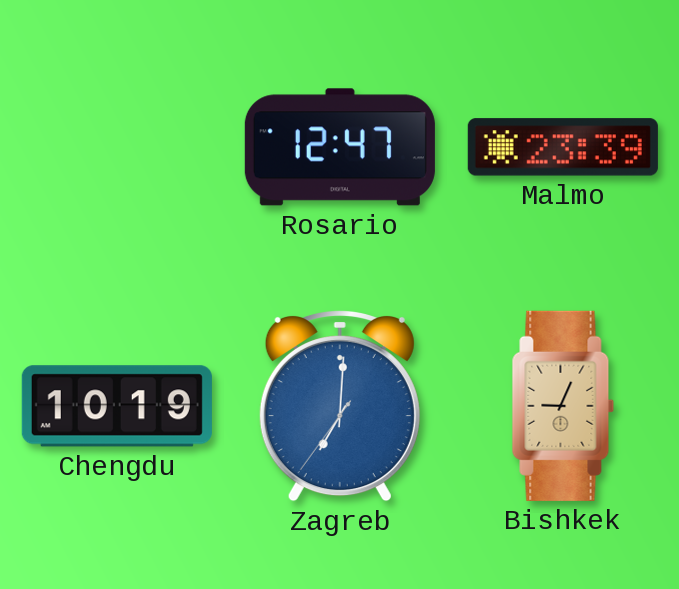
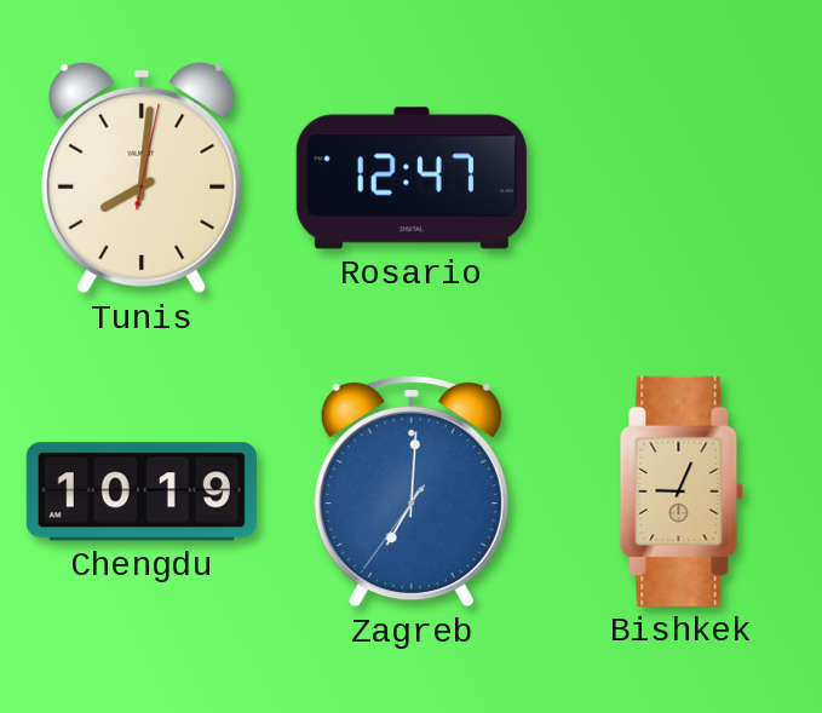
Tunis: none -> 8:01 (142, 178)
Malmo: 23:39 -> none (563, 147)
